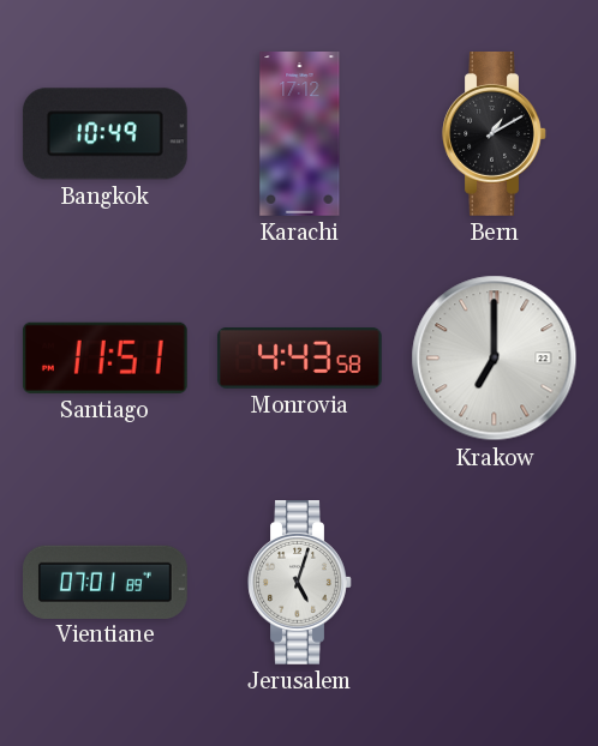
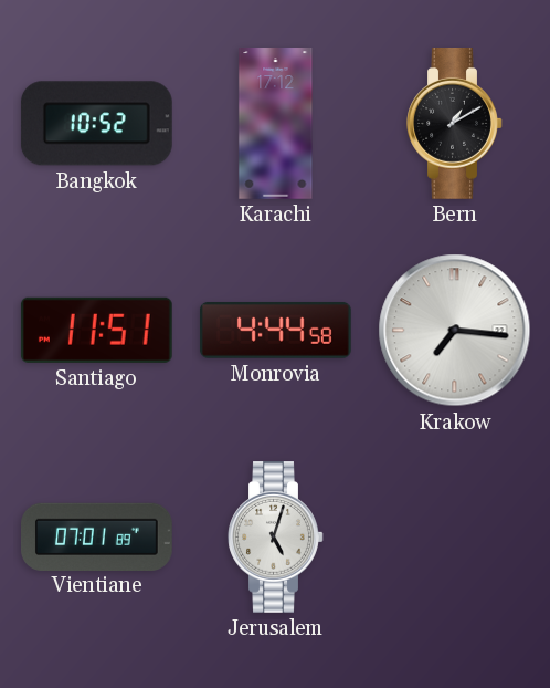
Bangkok: 10:49 -> 10:52 (96, 124)
Monrovia: 4:43 -> 4:44 (275, 330)
Krakow: 7:00 -> 7:16 (455, 331)
